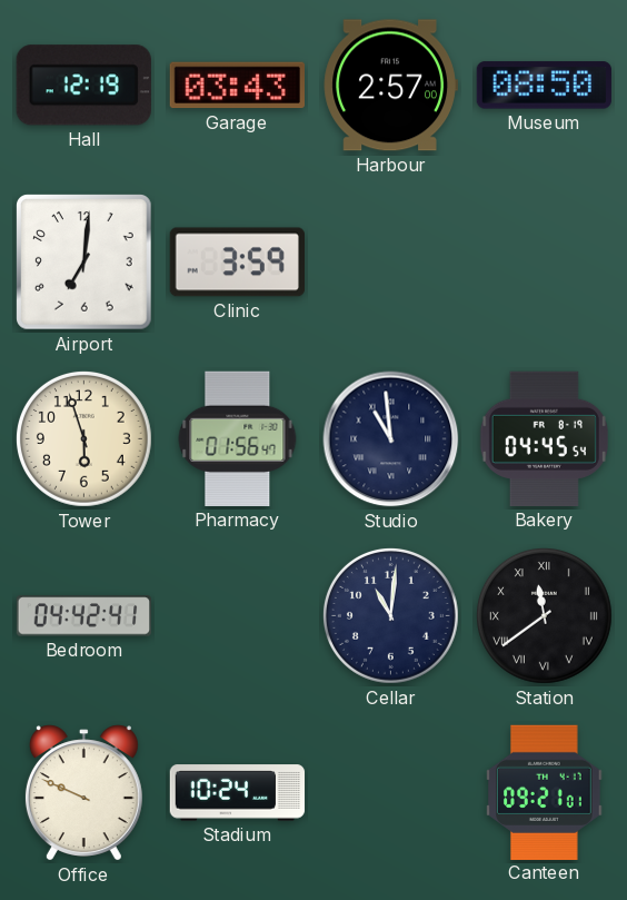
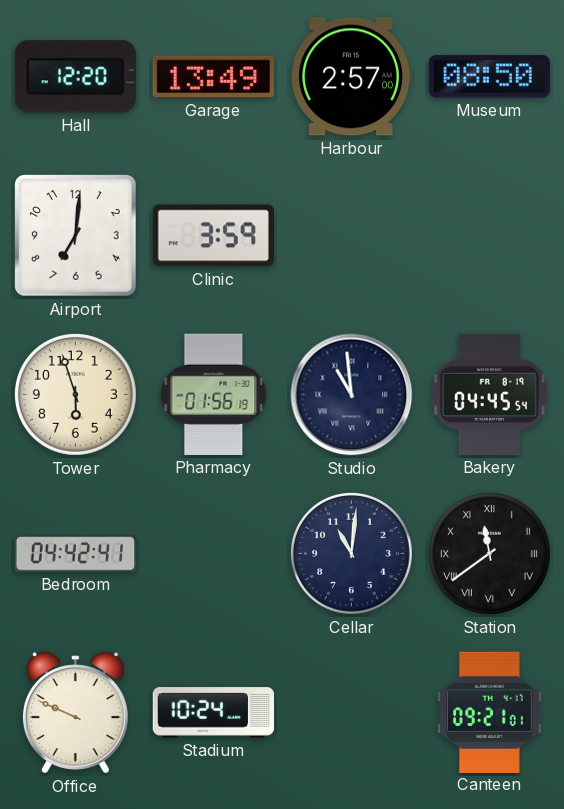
Hall: 12:19 -> 12:20 (75, 77)
Garage: 03:43 -> 13:49 (213, 77)
Pharmacy: 01:56:47 -> 01:56:19 (214, 394)
